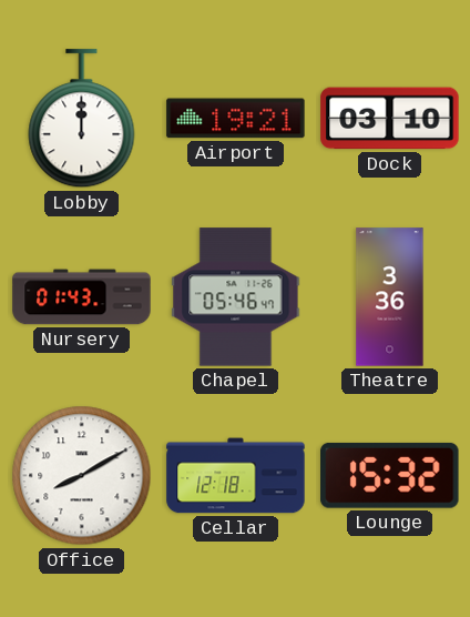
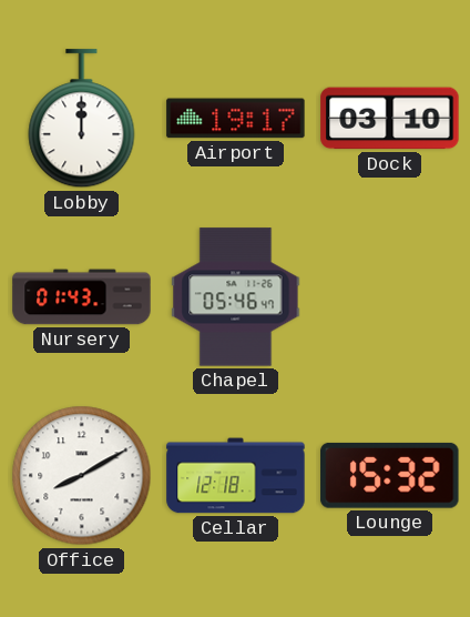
Airport: 19:21 -> 19:17 (236, 119)
Theatre: 3:36 -> none (390, 297)
